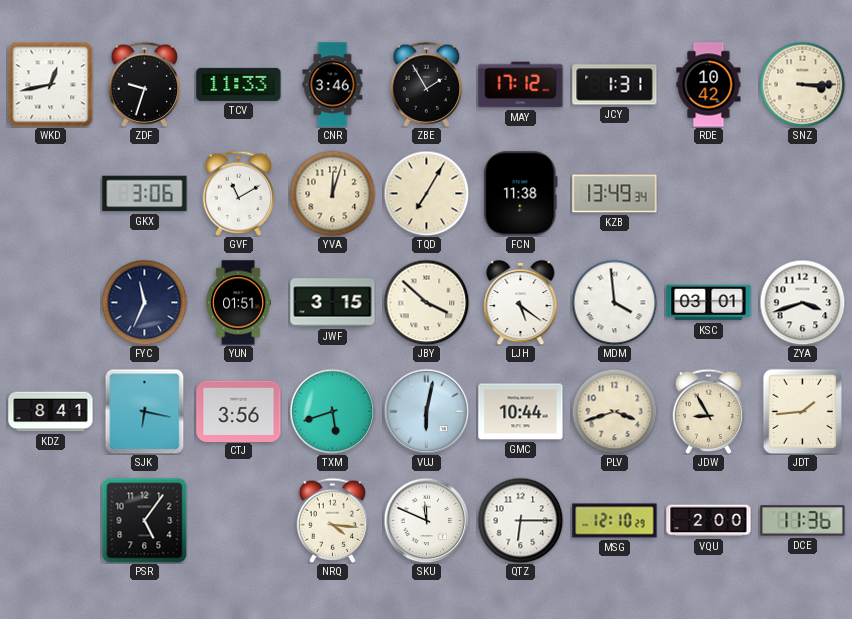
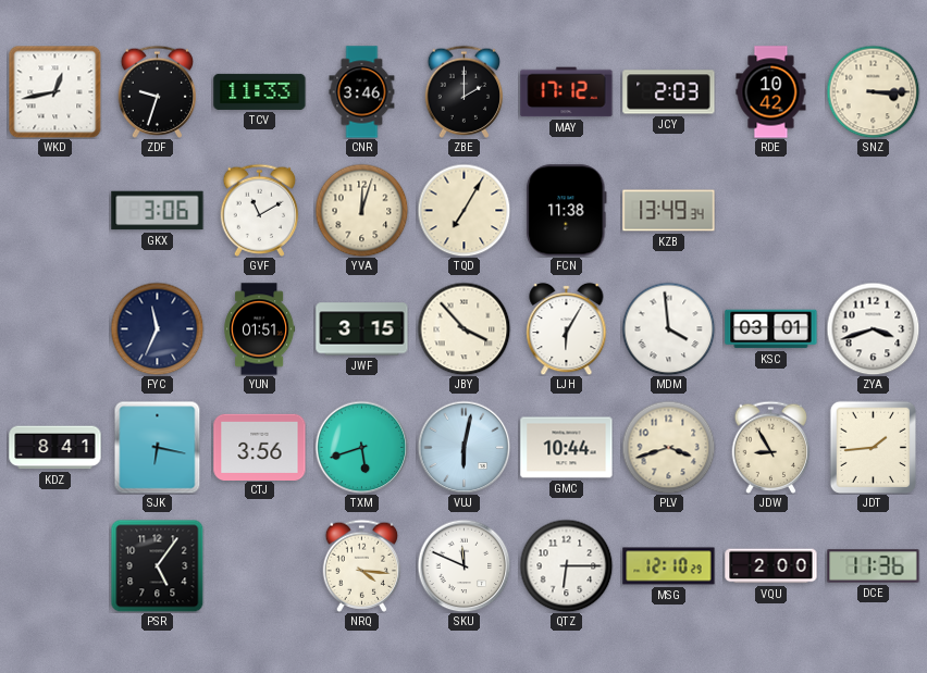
ZBE: 1:55 -> 2:00 (465, 91)
JCY: 1:31 -> 2:03 (669, 92)
JBY: 3:52 -> 3:53 (463, 328)
LJH: 5:21 -> 6:05 (567, 328)
